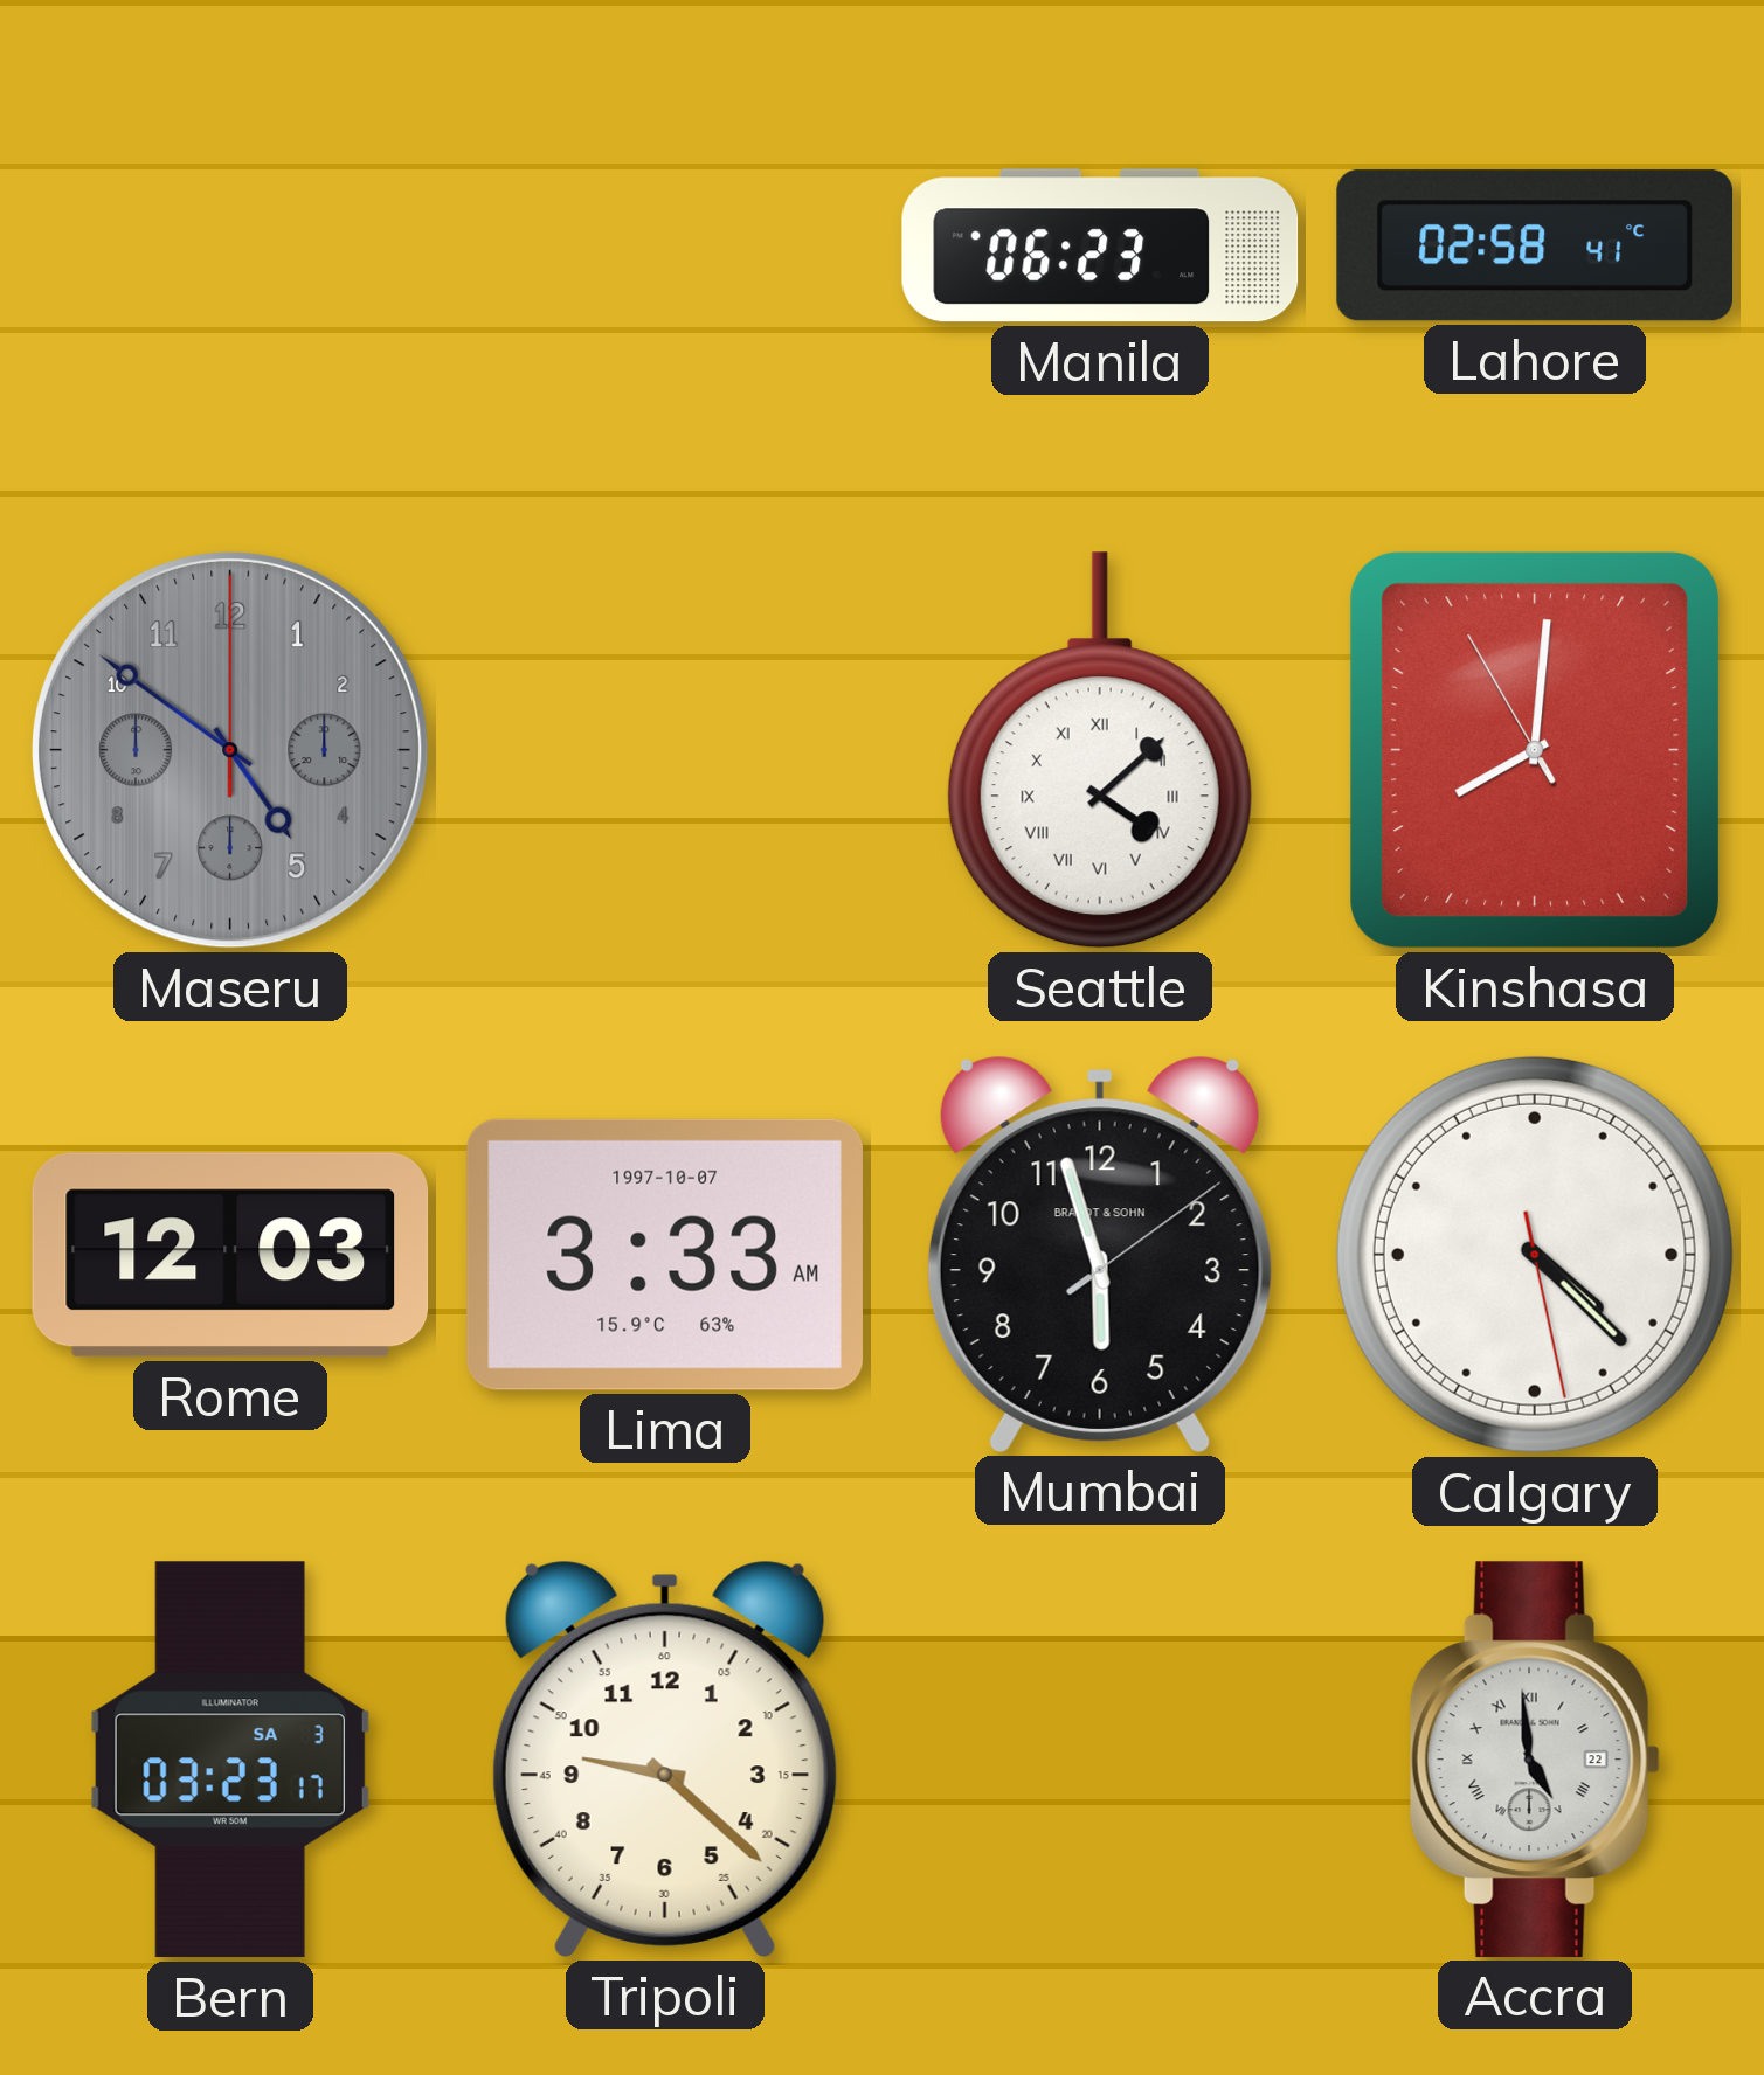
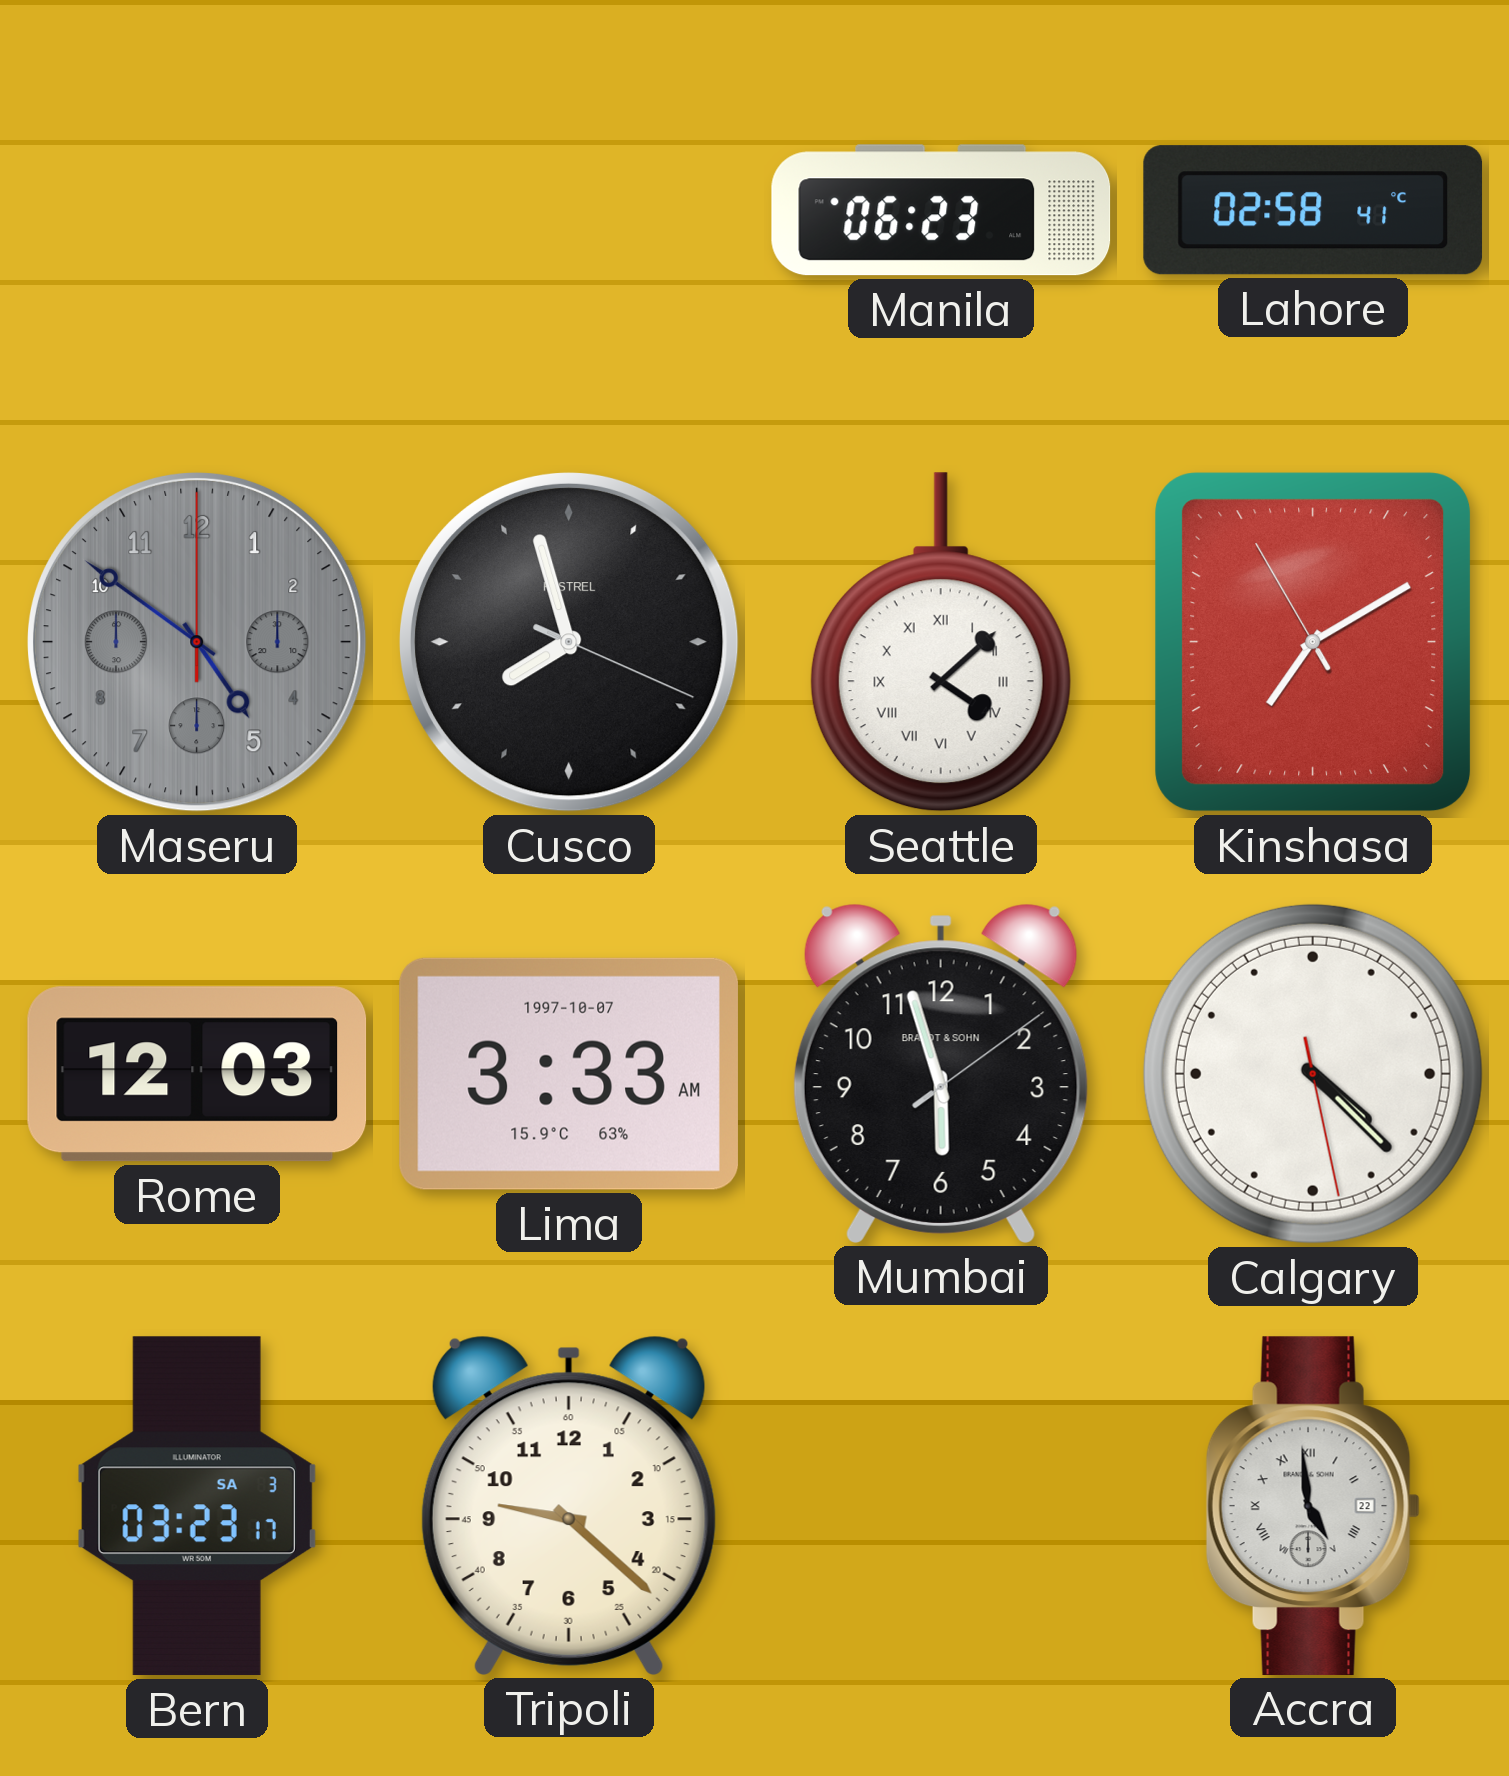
Cusco: none -> 7:57 (569, 642)
Kinshasa: 8:00 -> 7:09 (1313, 642)
